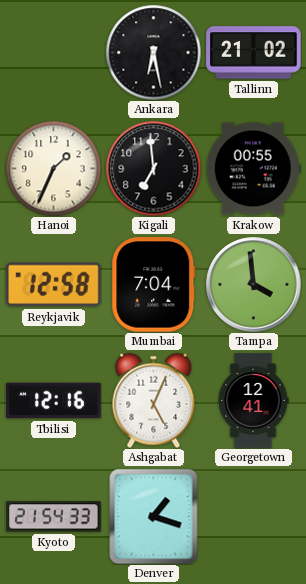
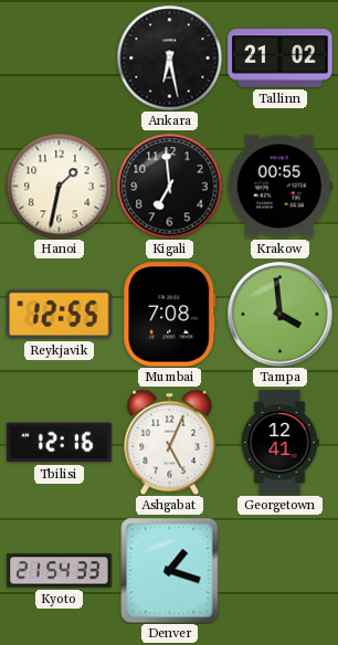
Hanoi: 1:34 -> 1:32 (59, 186)
Reykjavik: 12:58 -> 12:55 (60, 315)
Mumbai: 7:04 -> 7:08 (170, 315)
